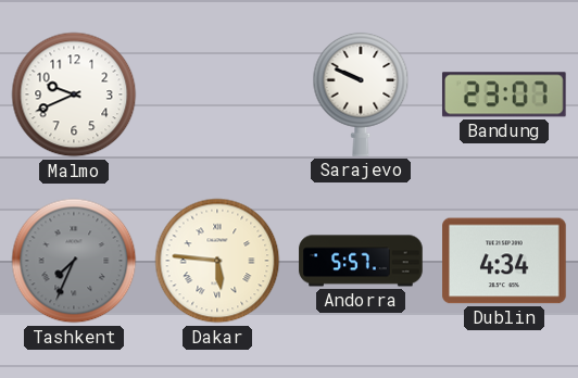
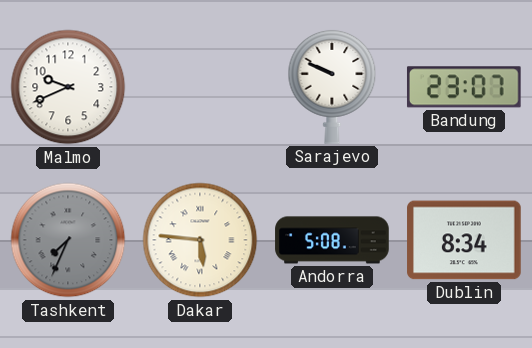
Andorra: 5:57 -> 5:08 (332, 240)
Dublin: 4:34 -> 8:34 (464, 240)
